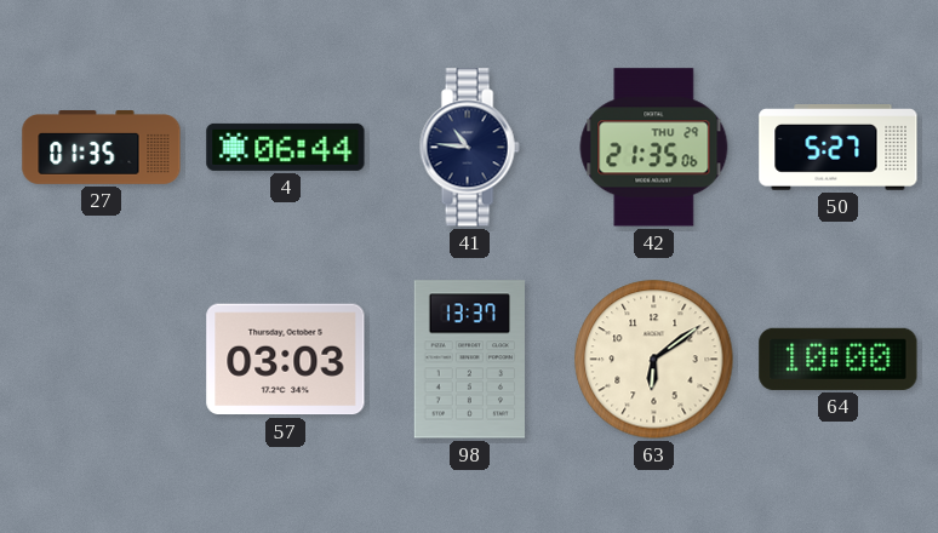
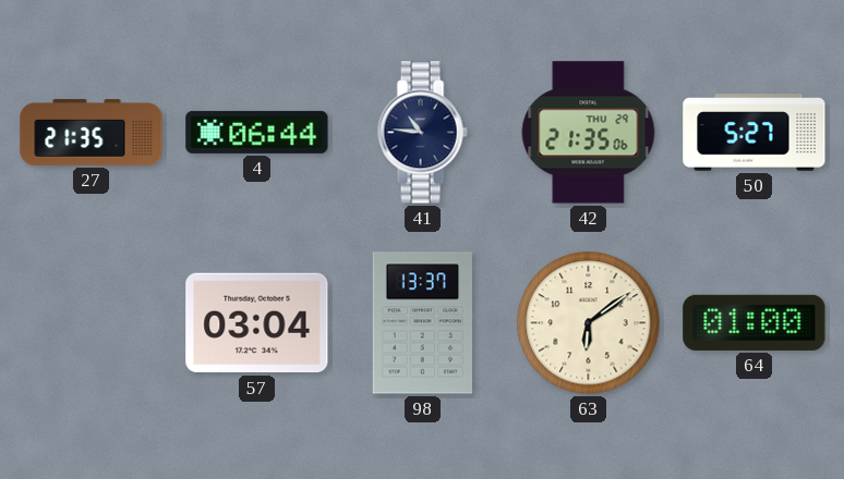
27: 01:35 -> 21:35 (92, 133)
57: 03:03 -> 03:04 (257, 323)
64: 10:00 -> 01:00 (755, 322)
